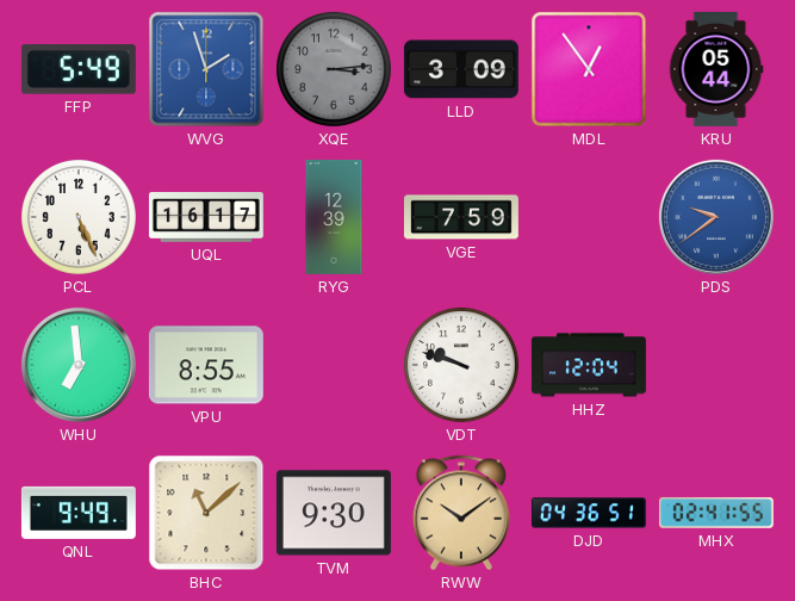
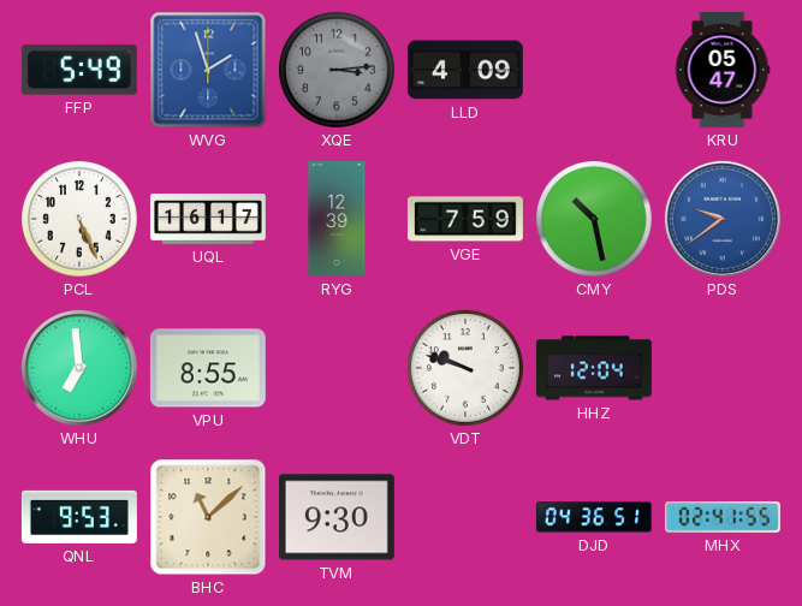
LLD: 3:09 -> 4:09 (465, 70)
MDL: 12:54 -> none (589, 69)
KRU: 05:44 -> 05:47 (723, 70)
CMY: none -> 10:28 (594, 219)
QNL: 9:49 -> 9:53 (79, 517)
RWW: 10:09 -> none (461, 513)
